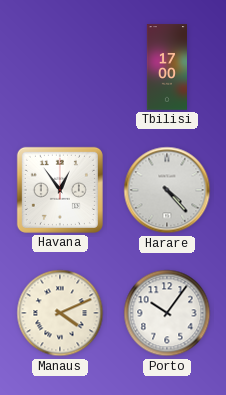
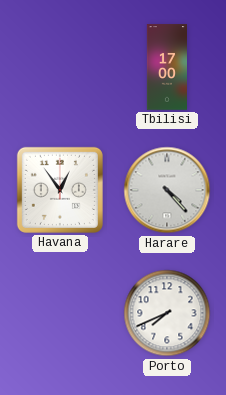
Manaus: 4:11 -> none (60, 313)
Porto: 10:06 -> 7:41 (167, 313)
